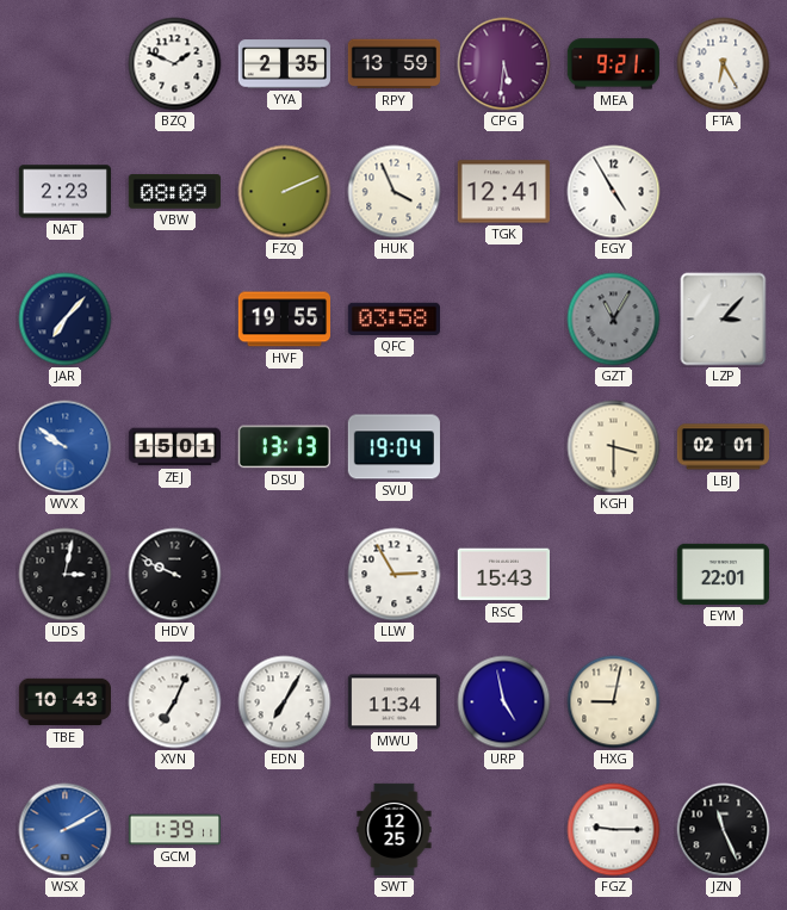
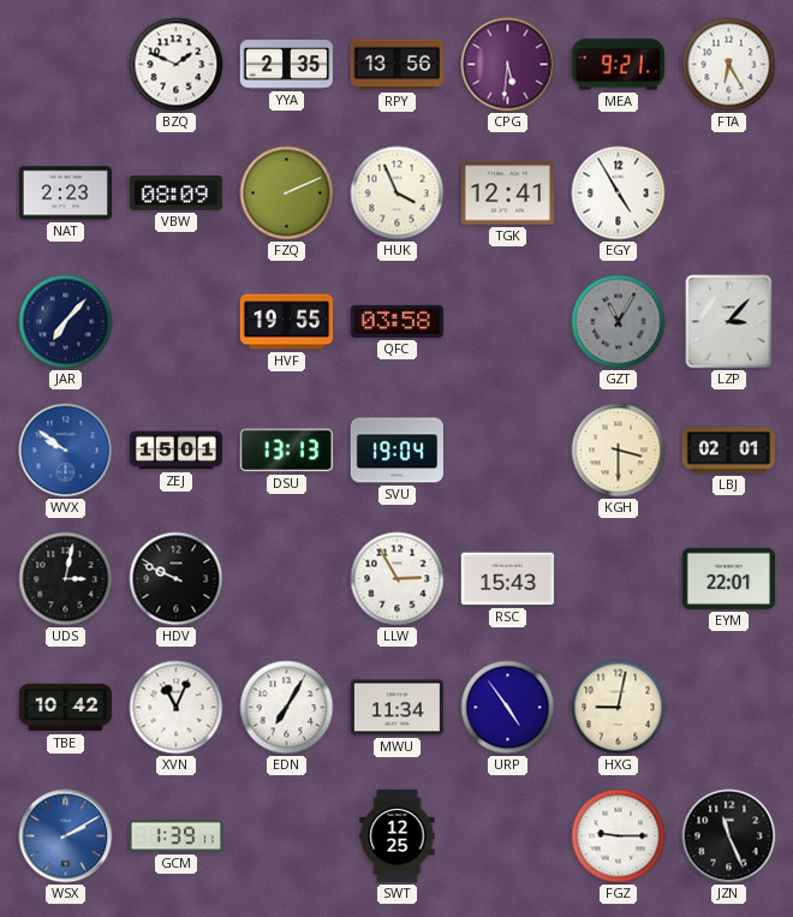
RPY: 13:59 -> 13:56 (396, 65)
TBE: 10:43 -> 10:42 (65, 708)
XVN: 7:04 -> 11:04 (177, 708)
URP: 4:58 -> 4:54 (508, 708)
